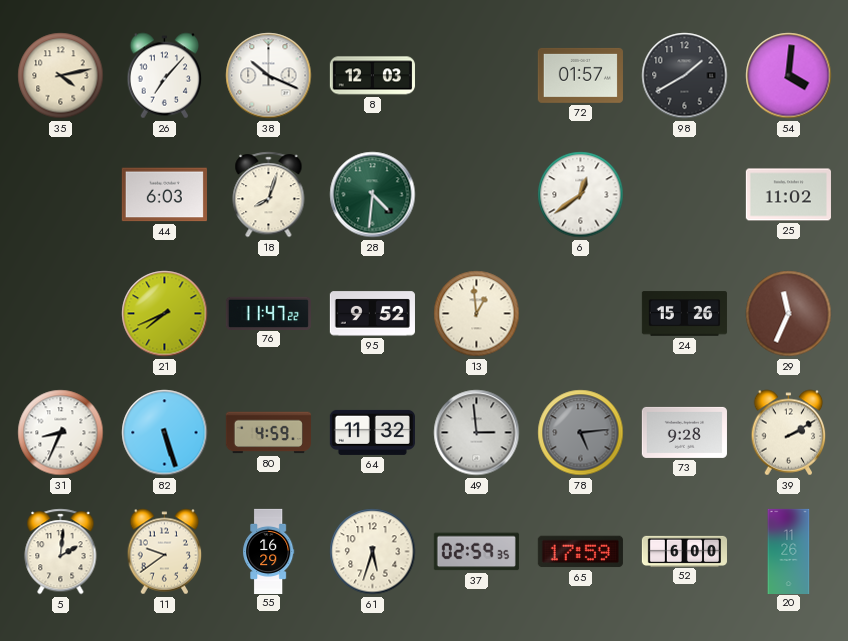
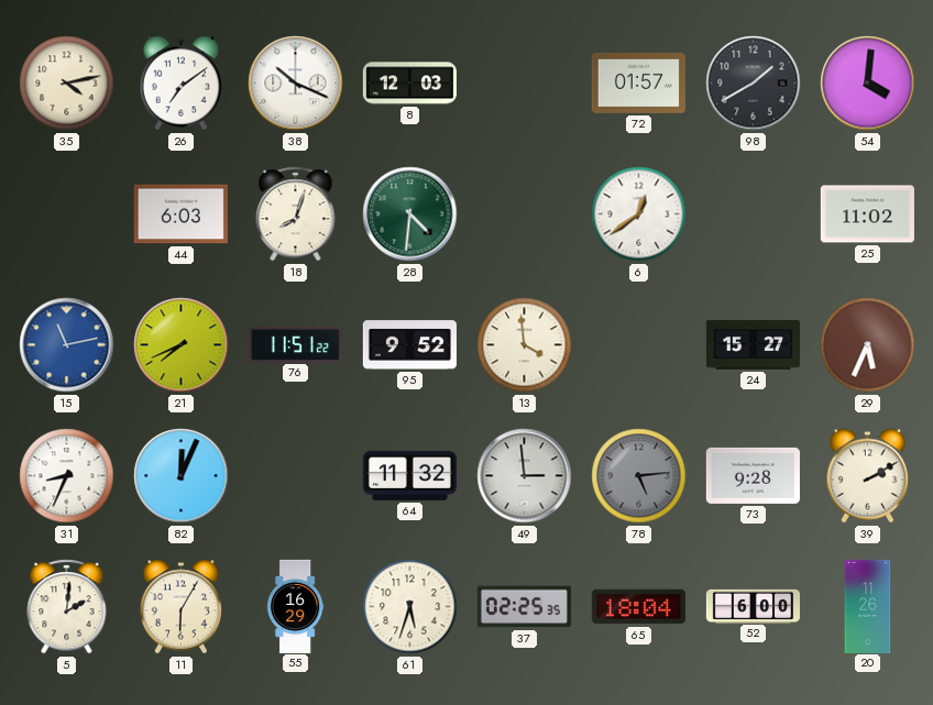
26: 7:07 -> 7:09 (182, 84)
15: none -> 11:13 (67, 345)
76: 11:47 -> 11:51 (295, 344)
13: 12:59 -> 3:59 (525, 345)
24: 15:26 -> 15:27 (753, 345)
29: 11:34 -> 5:34 (868, 345)
82: 5:27 -> 12:04 (182, 476)
80: 4:59 -> none (268, 433)
11: 9:39 -> 6:05 (182, 607)
37: 02:59 -> 02:25 (524, 607)
65: 17:59 -> 18:04 (638, 607)
